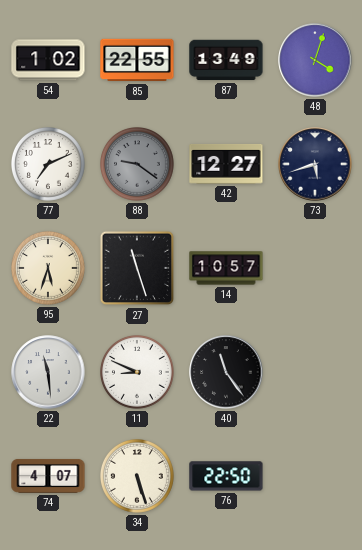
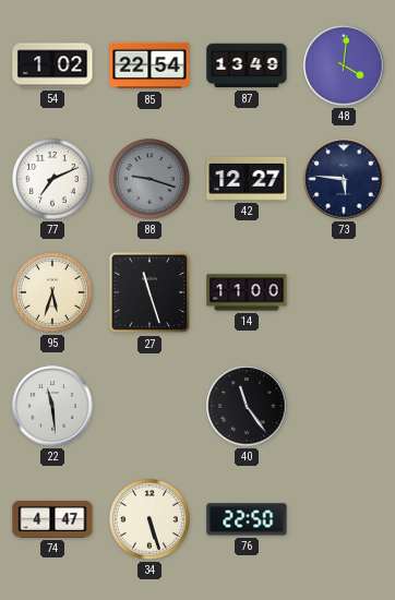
85: 22:55 -> 22:54 (149, 65)
48: 4:03 -> 4:01 (344, 65)
88: 9:21 -> 9:18 (151, 180)
73: 5:42 -> 5:46 (344, 179)
14: 10:57 -> 11:00 (247, 292)
11: 8:49 -> none (138, 373)
74: 4:07 -> 4:47 (52, 519)
